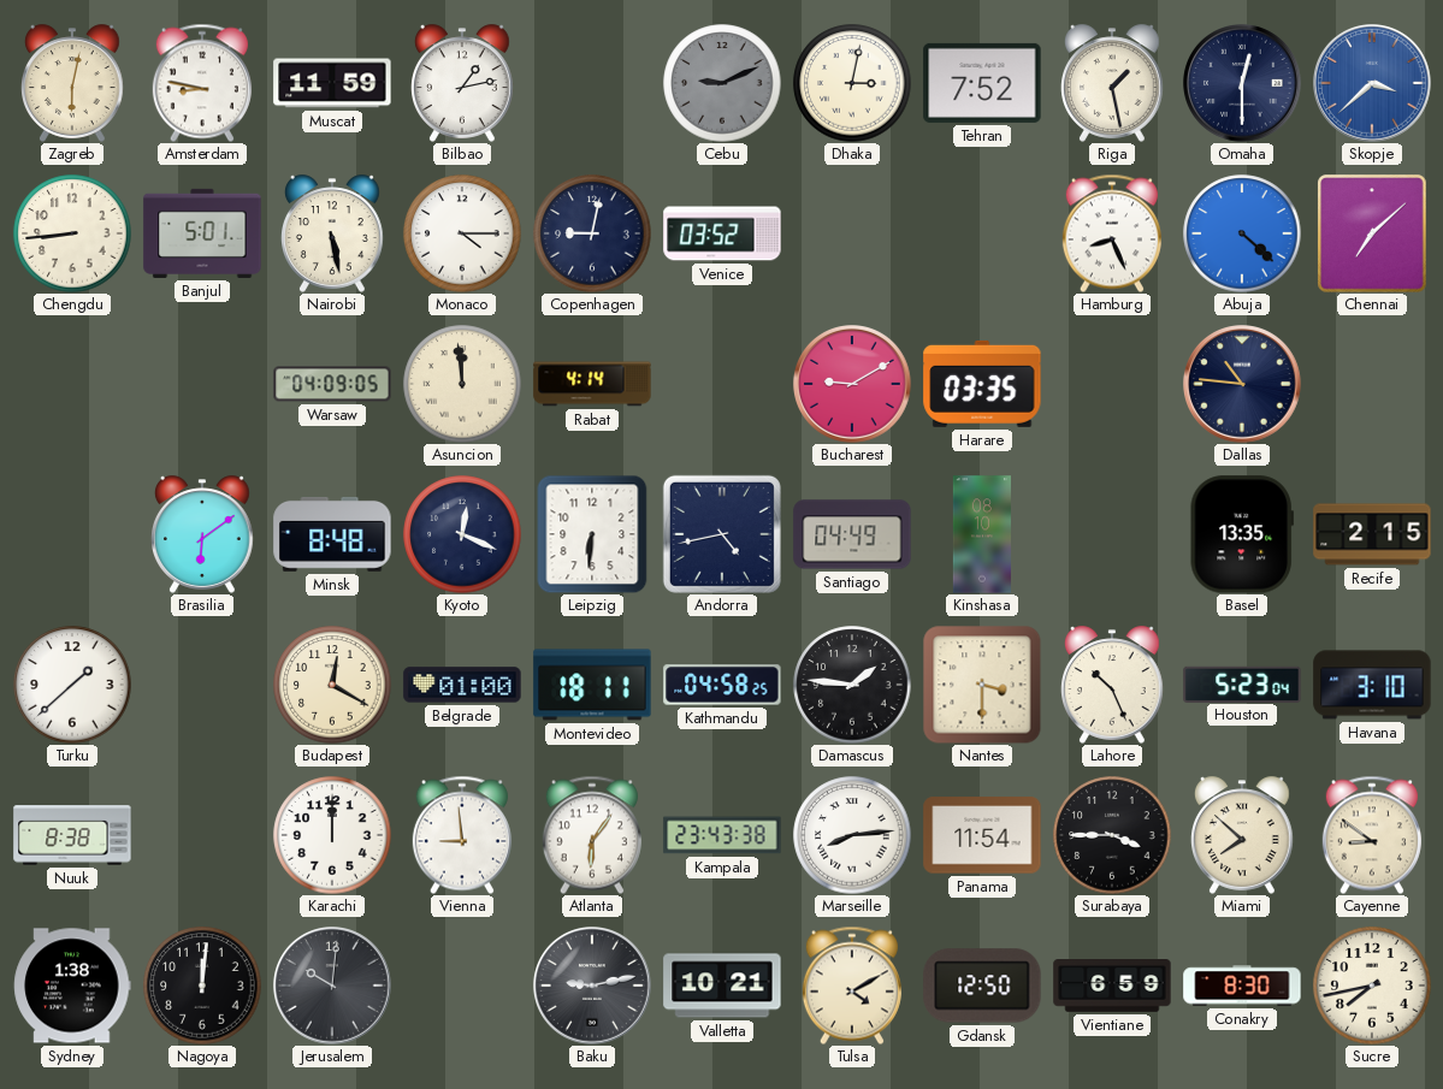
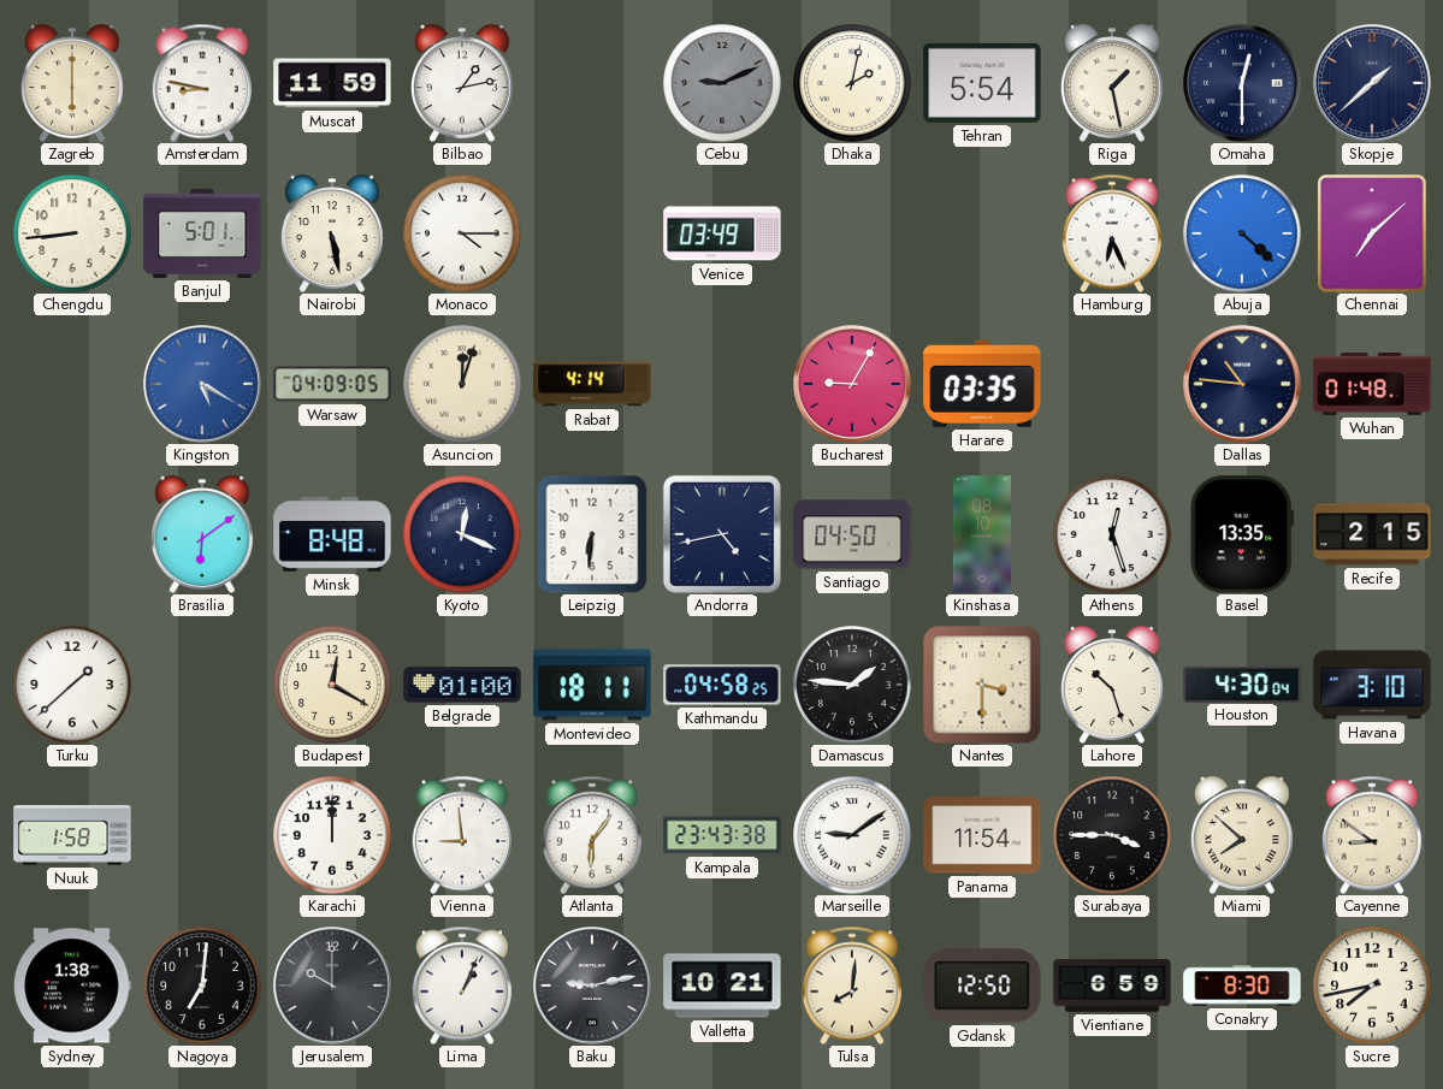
Zagreb: 6:02 -> 6:00 (73, 83)
Dhaka: 3:02 -> 2:02 (852, 83)
Tehran: 7:52 -> 5:54 (982, 83)
Skopje: 3:38 -> 1:38 (1373, 84)
Skopje dial: blue -> navy (1373, 84)
Copenhagen: 9:02 -> none (592, 233)
Venice: 03:52 -> 03:49 (722, 233)
Hamburg: 8:26 -> 6:26 (1112, 233)
Kingston: none -> 5:20 (203, 385)
Asuncion: 11:59 -> 12:03 (462, 384)
Bucharest: 9:10 -> 9:05 (853, 385)
Wuhan: none -> 01:48 (1372, 384)
Santiago: 04:49 -> 04:50 (852, 534)
Athens: none -> 12:27 (1112, 534)
Lahore: 10:26 -> 10:27 (1113, 685)
Houston: 5:23 -> 4:30 (1242, 683)
Nuuk: 8:38 -> 1:58 (72, 835)
Marseille: 8:14 -> 9:09 (852, 835)
Nagoya: 12:01 -> 7:01 (202, 986)
Jerusalem: 10:01 -> 10:00 (333, 987)
Lima: none -> 1:04 (462, 986)
Tulsa: 4:10 -> 8:01 (852, 986)
